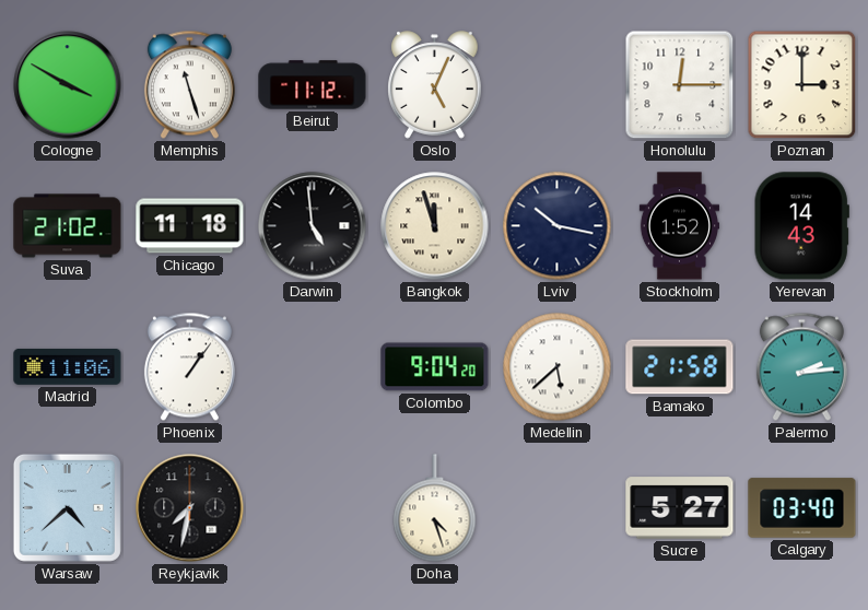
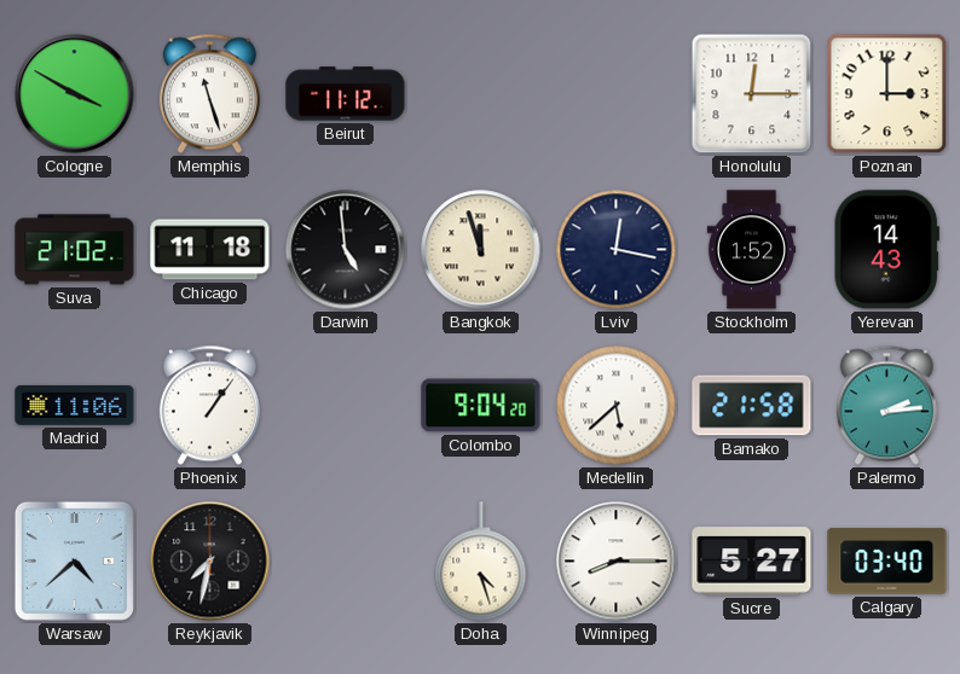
Oslo: 5:04 -> none (435, 85)
Lviv: 10:17 -> 12:17 (617, 250)
Winnipeg: none -> 8:15 (617, 562)
